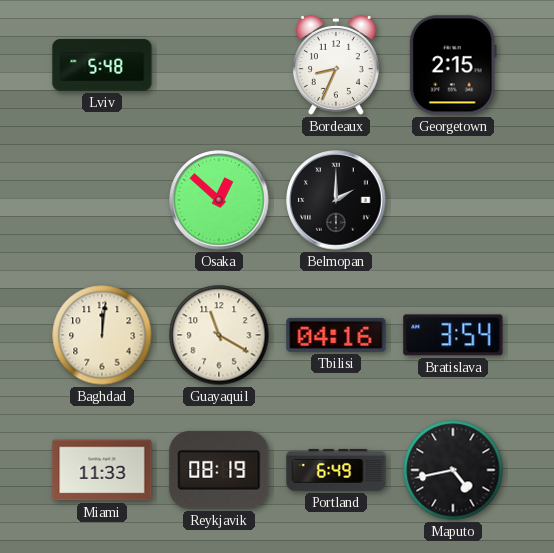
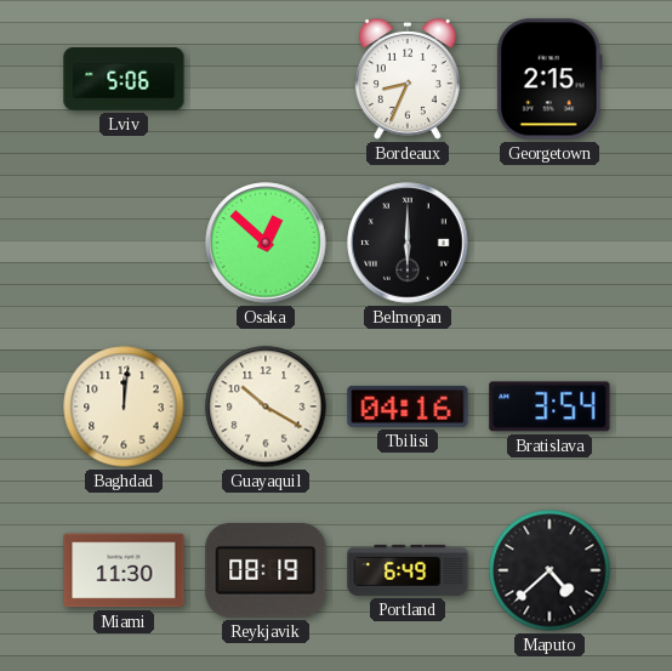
Lviv: 5:48 -> 5:06 (124, 80)
Belmopan: 2:00 -> 6:00 (408, 243)
Guayaquil: 11:20 -> 10:20 (266, 406)
Miami: 11:33 -> 11:30 (124, 570)
Maputo: 4:43 -> 4:38 (549, 570)
